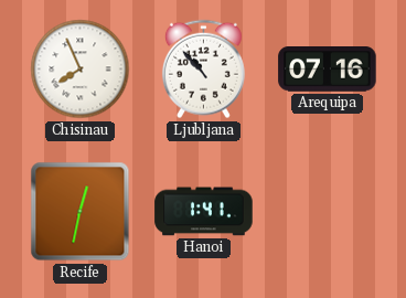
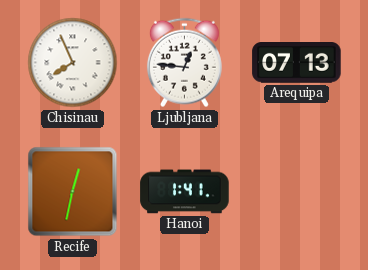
Ljubljana: 10:53 -> 12:46 (184, 63)
Arequipa: 07:16 -> 07:13 (297, 63)
